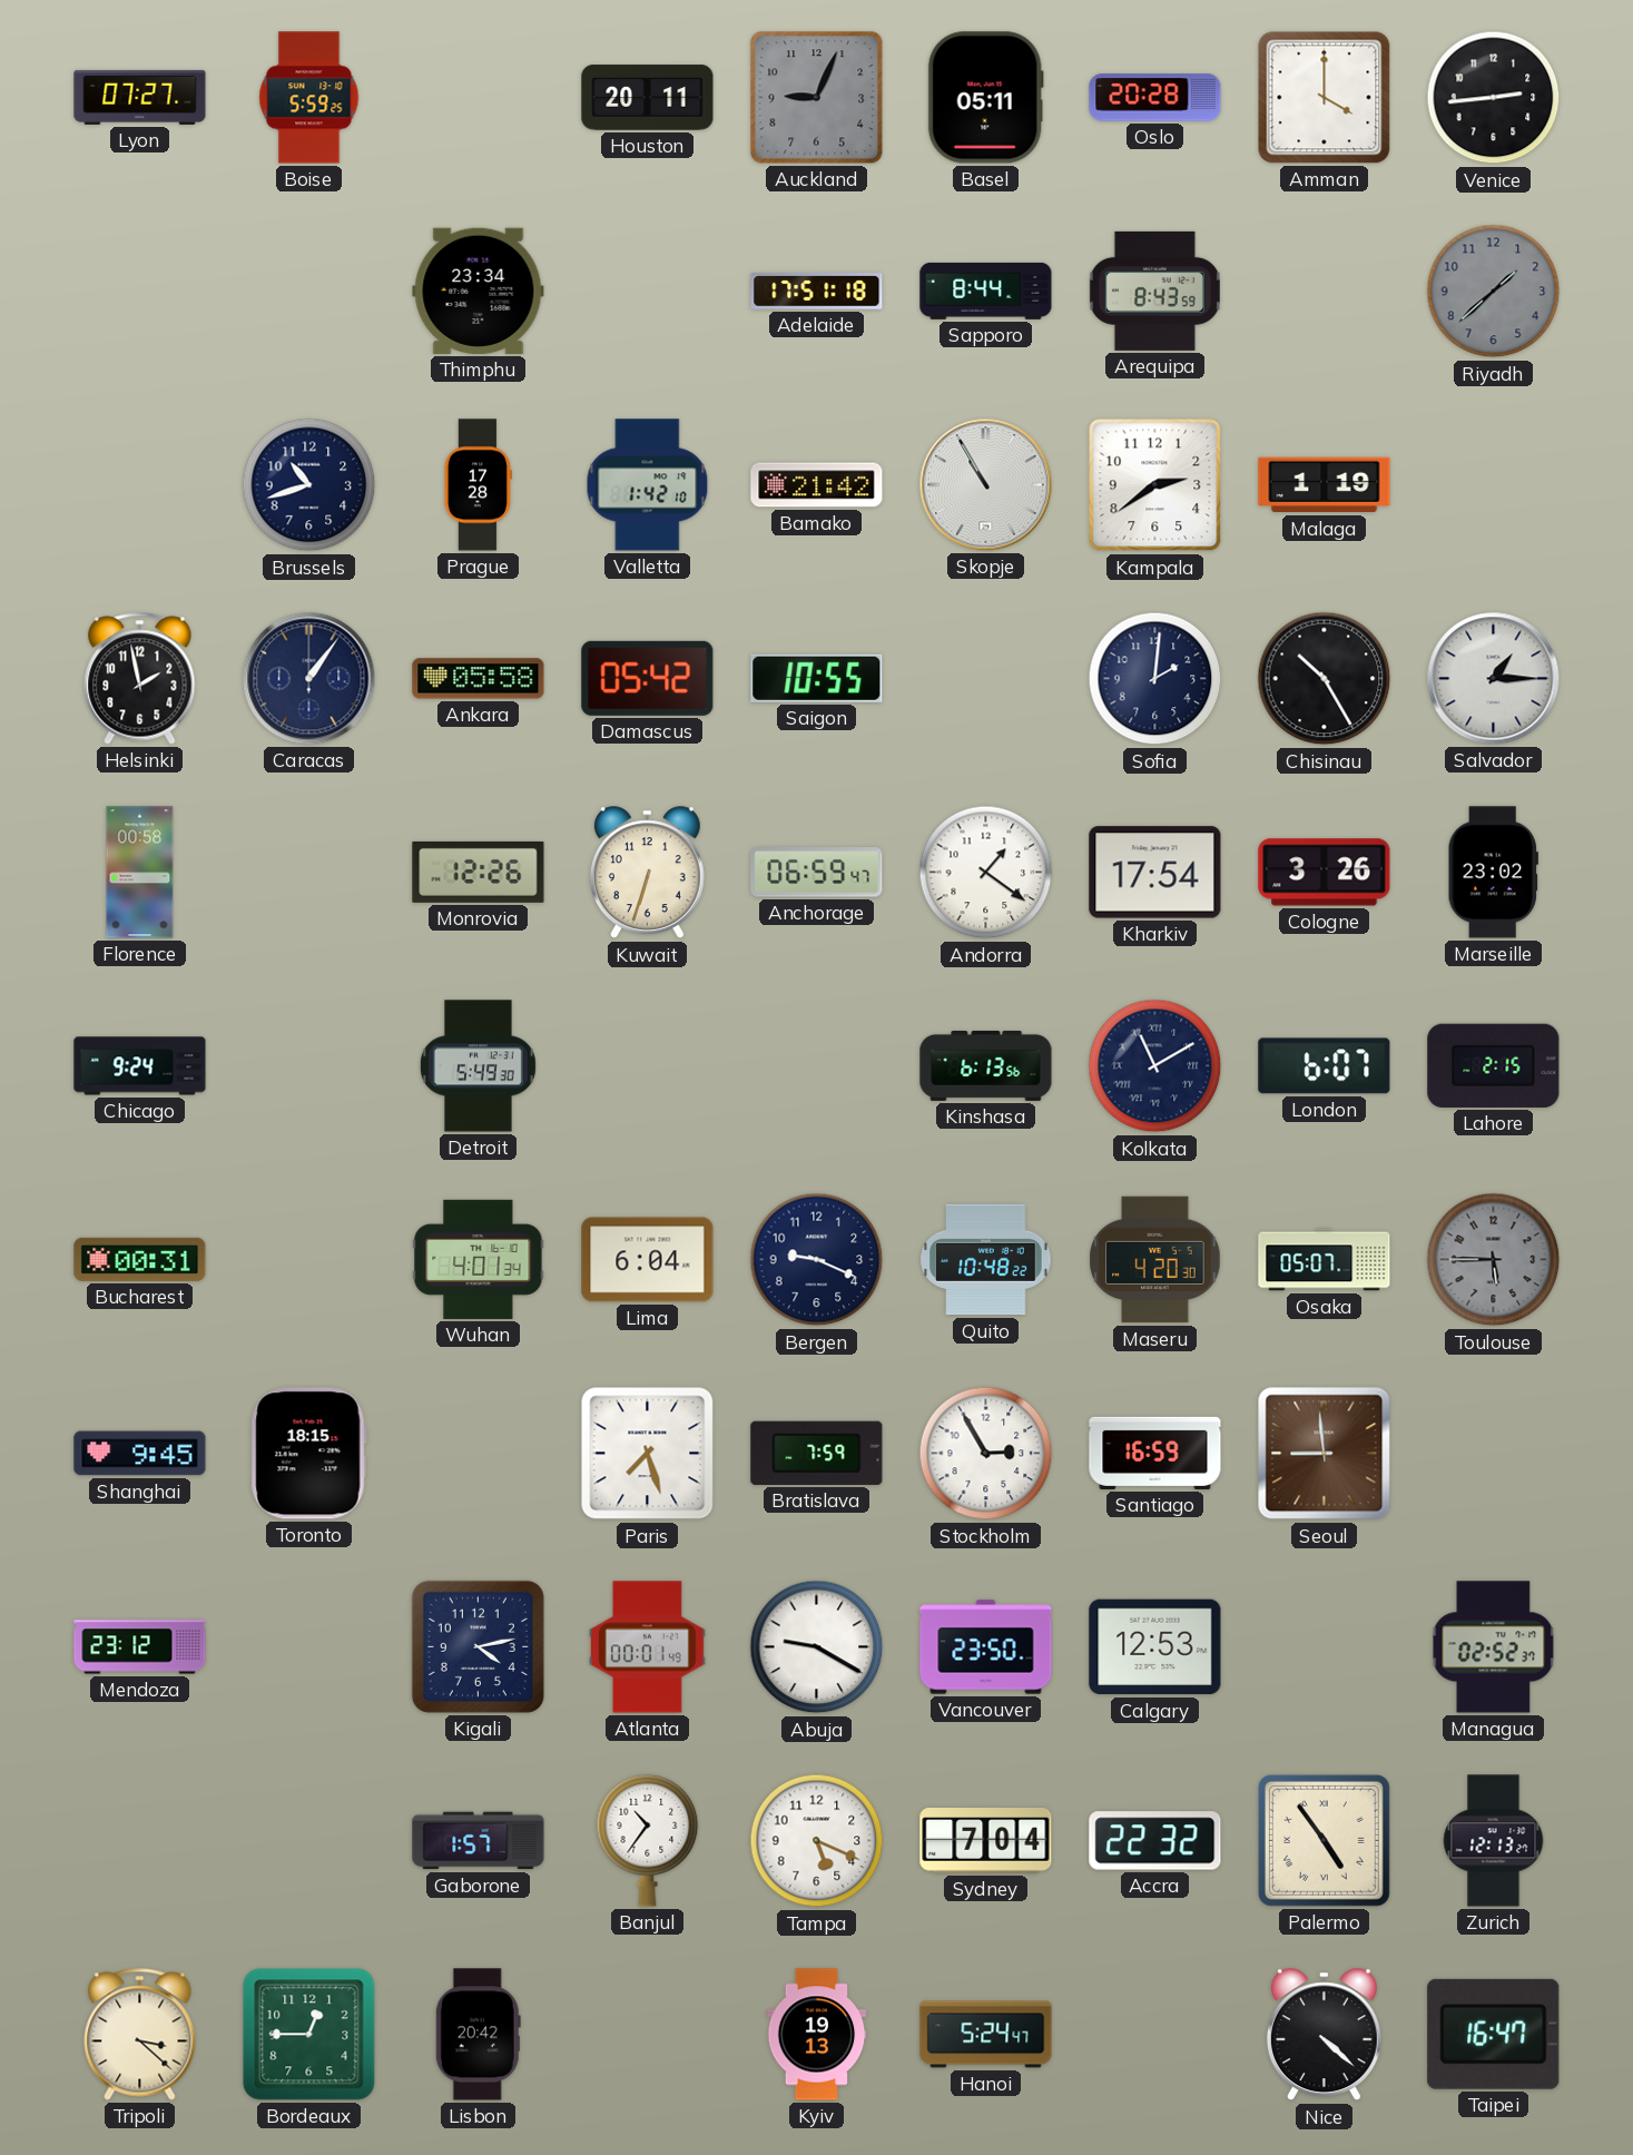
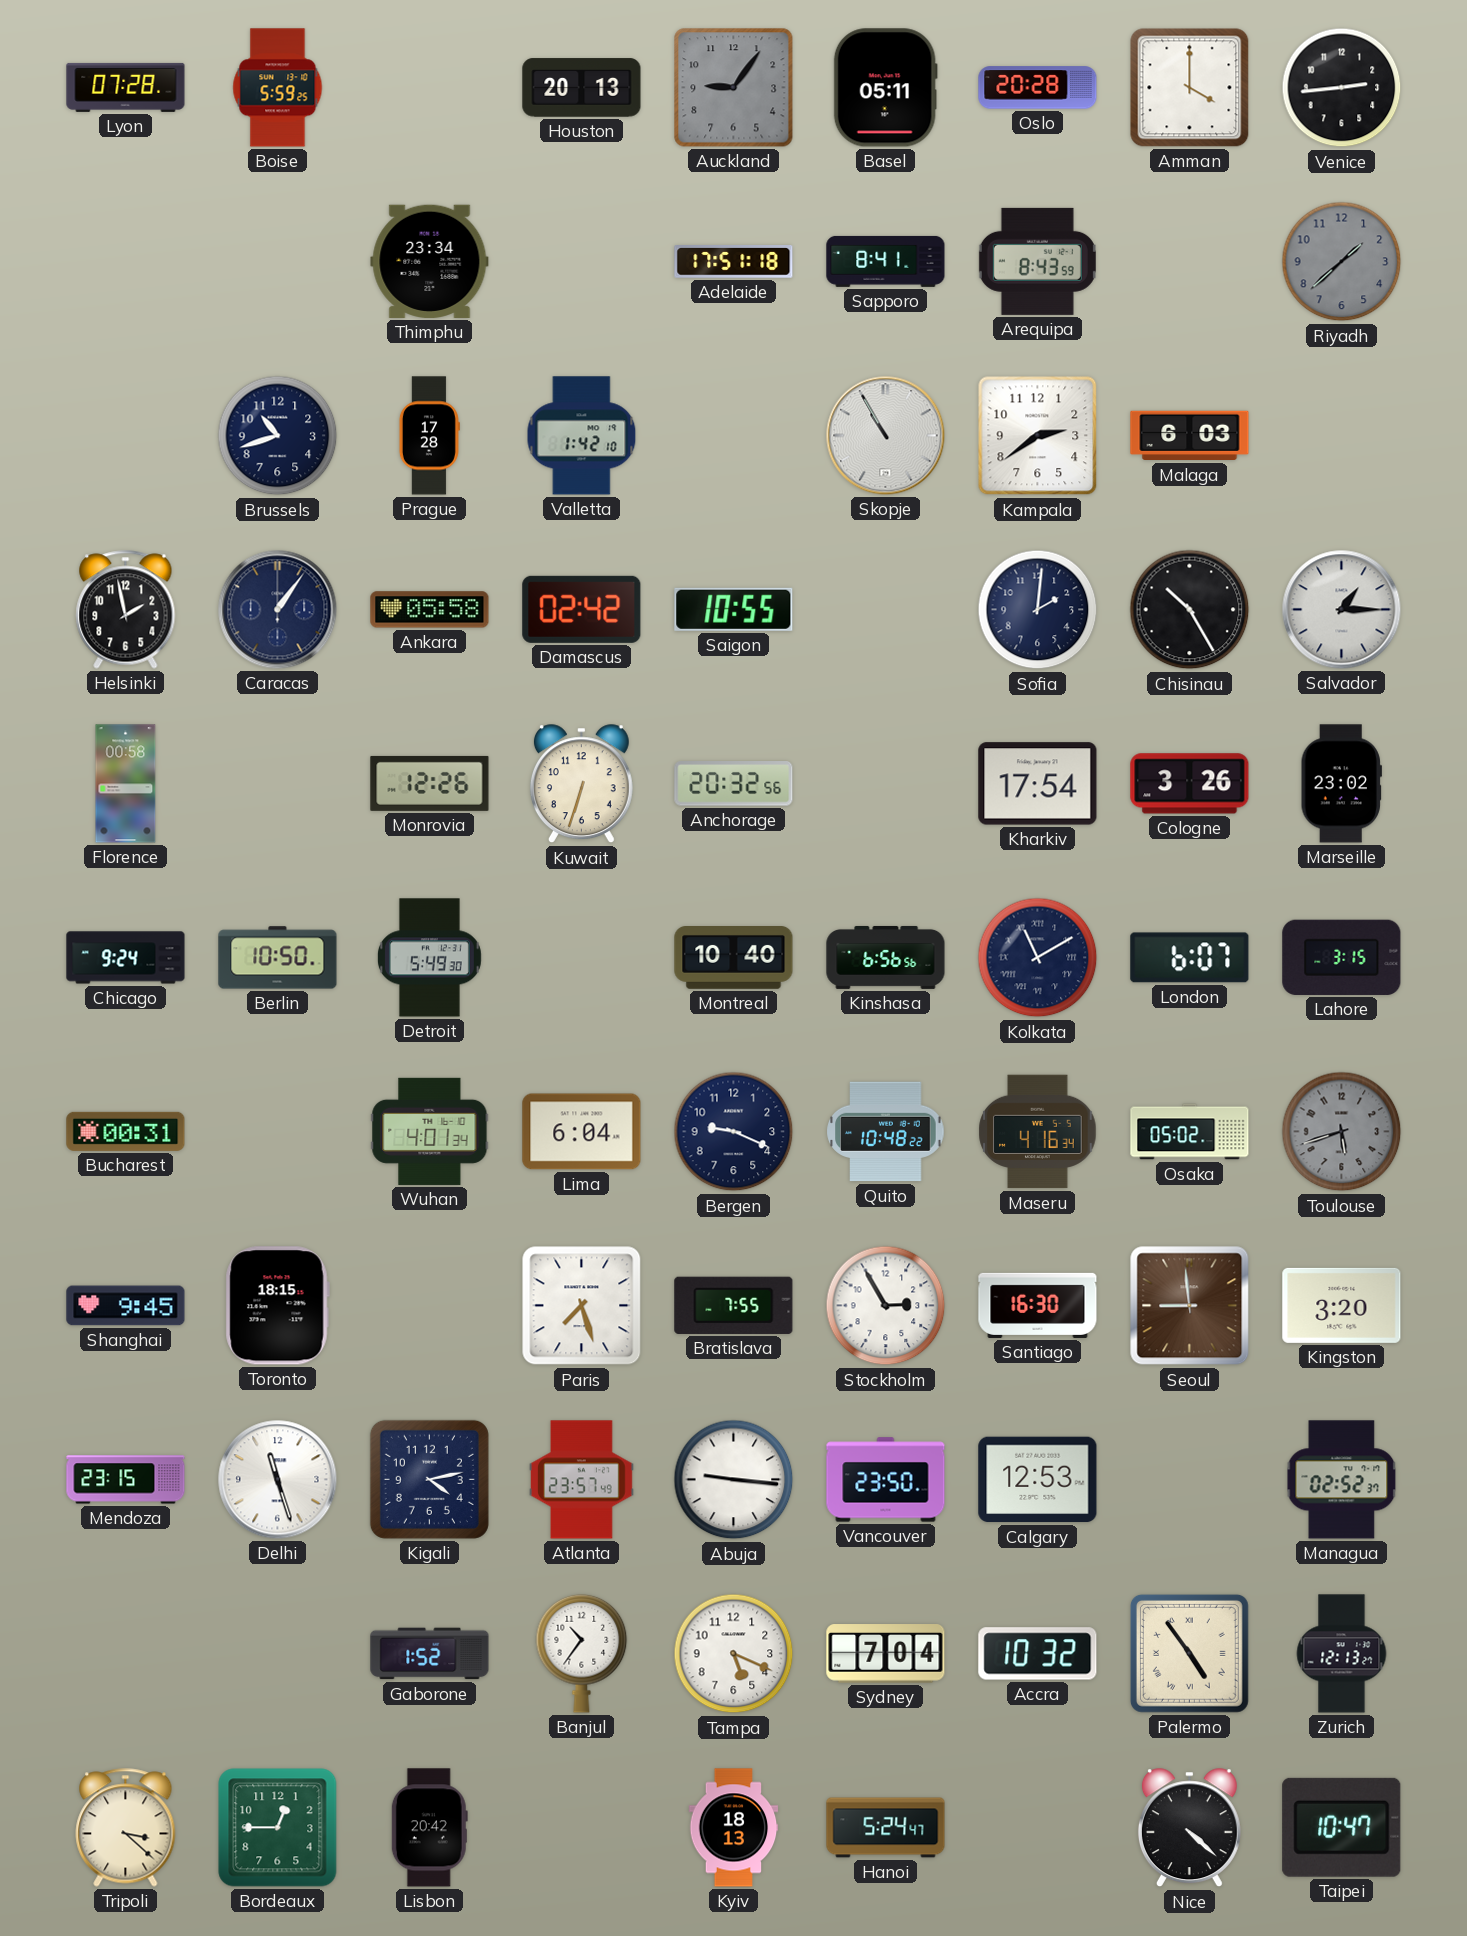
Lyon: 07:27 -> 07:28 (126, 87)
Houston: 20:11 -> 20:13 (582, 88)
Auckland: 9:04 -> 9:06 (734, 88)
Sapporo: 8:44 -> 8:41 (886, 261)
Bamako: 21:42 -> none (817, 485)
Malaga: 1:19 -> 6:03 (1190, 436)
Damascus: 05:42 -> 02:42 (582, 609)
Anchorage: 06:59 -> 20:32 (734, 784)
Andorra: 1:21 -> none (986, 873)
Berlin: none -> 10:50 (278, 958)
Montreal: none -> 10:40 (734, 958)
Kinshasa: 6:13 -> 6:56 (886, 957)
Lahore: 2:15 -> 3:15 (1342, 957)
Maseru: 4:20 -> 4:16 (1038, 1132)
Osaka: 05:07 -> 05:02 (1190, 1132)
Toulouse: 5:45 -> 5:42 (1342, 1132)
Bratislava: 7:59 -> 7:55 (734, 1305)
Santiago: 16:59 -> 16:30 (1038, 1305)
Kingston: none -> 3:20 (1342, 1305)
Mendoza: 23:12 -> 23:15 (126, 1480)
Delhi: none -> 11:27 (278, 1480)
Atlanta: 00:01 -> 23:57 (582, 1480)
Abuja: 9:20 -> 9:16 (734, 1480)
Gaborone: 1:57 -> 1:52 (430, 1654)
Accra: 22:32 -> 10:32 (1038, 1654)
Kyiv: 19:13 -> 18:13 (734, 1828)
Taipei: 16:47 -> 10:47 (1342, 1827)
